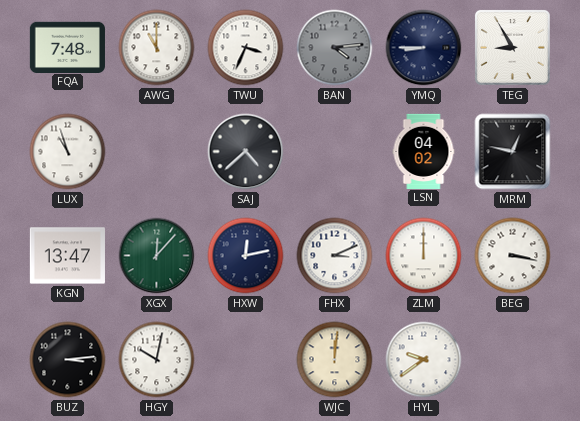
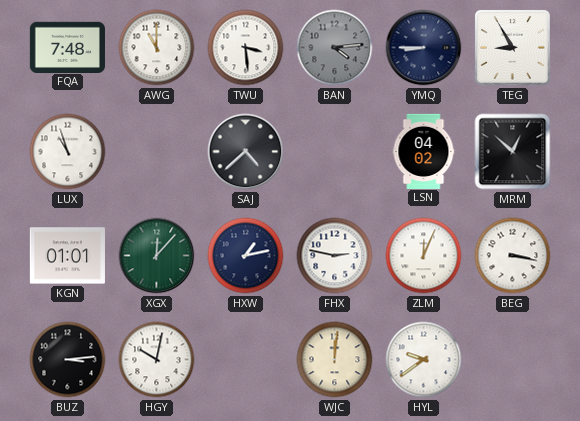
TWU: 3:34 -> 3:29 (246, 48)
MRM: 12:47 -> 12:52 (513, 152)
KGN: 13:47 -> 01:01 (67, 256)
HXW: 12:13 -> 1:13 (246, 256)
FHX: 3:11 -> 2:47 (335, 256)
ZLM: 12:00 -> 12:04 (424, 256)
